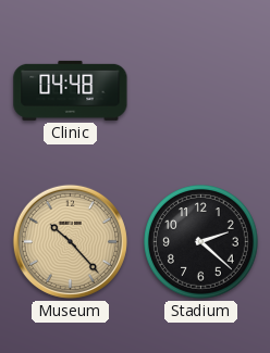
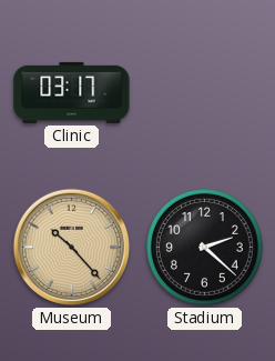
Clinic: 04:48 -> 03:17 (72, 92)
